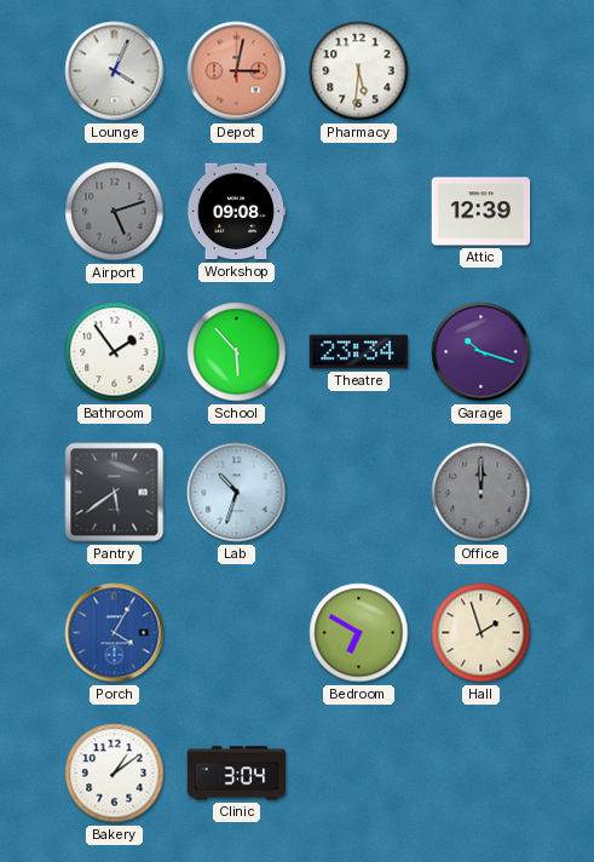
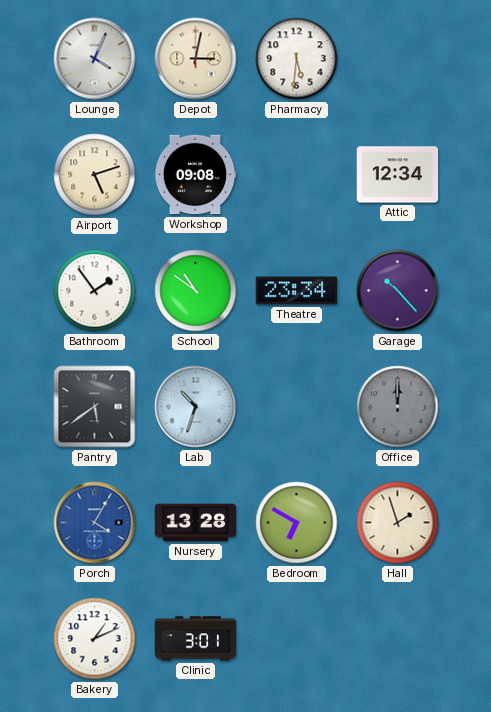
Depot dial: salmon -> cream (196, 59)
Airport dial: grey -> cream (95, 175)
Attic: 12:39 -> 12:34 (398, 175)
School: 5:53 -> 10:51 (196, 291)
Garage: 10:18 -> 10:23 (398, 291)
Nursery: none -> 13:28 (196, 523)
Bakery: 1:09 -> 1:11 (95, 639)
Clinic: 3:04 -> 3:01 (196, 639)
